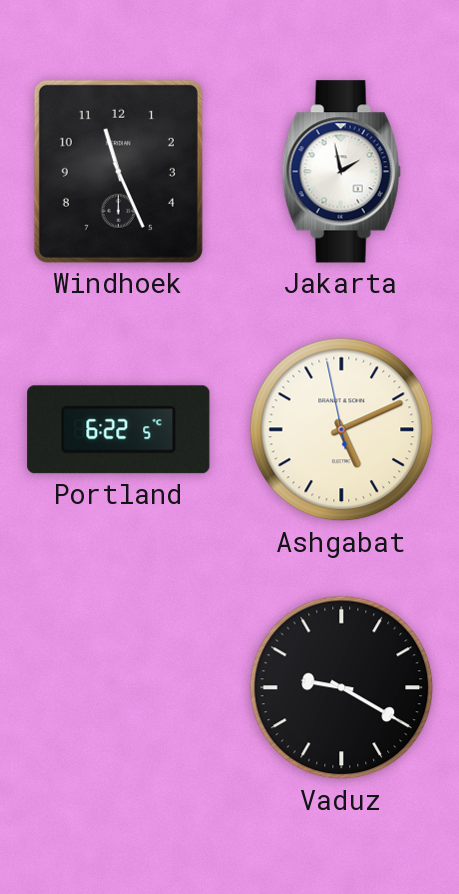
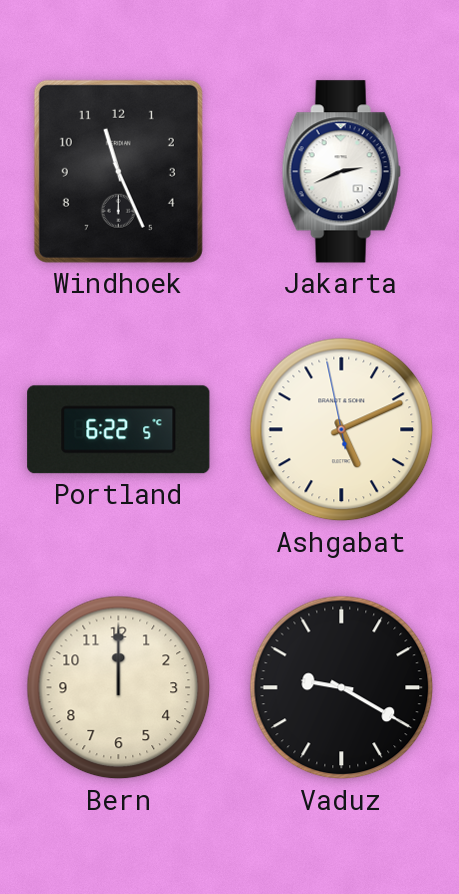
Jakarta: 1:58 -> 2:41 (341, 172)
Bern: none -> 12:00 (119, 688)
